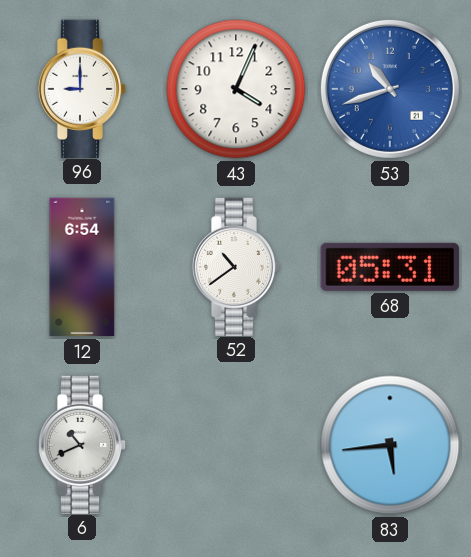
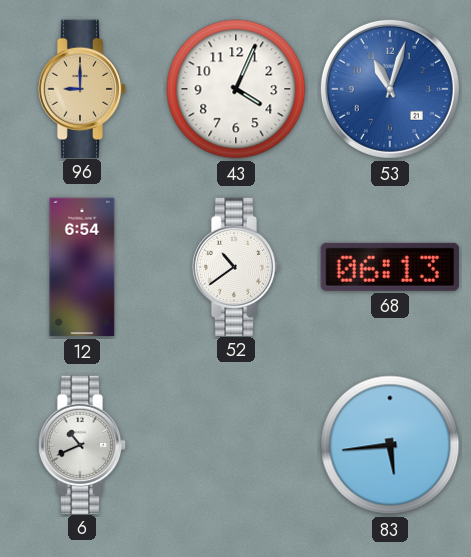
96 dial: white -> champagne (82, 88)
53: 10:42 -> 11:03 (390, 89)
68: 05:31 -> 06:13 (390, 267)
